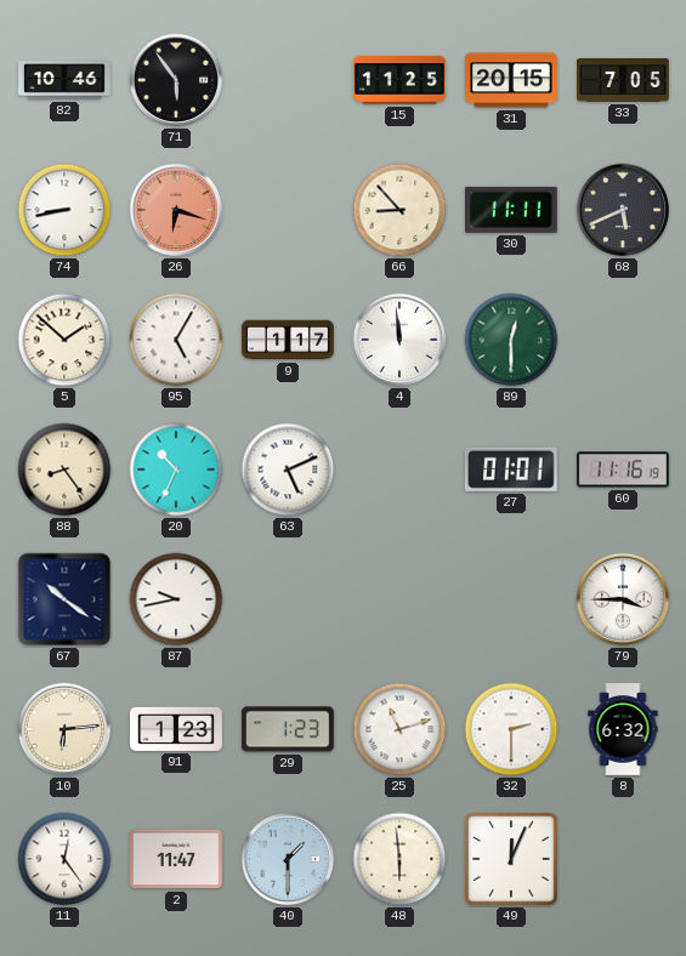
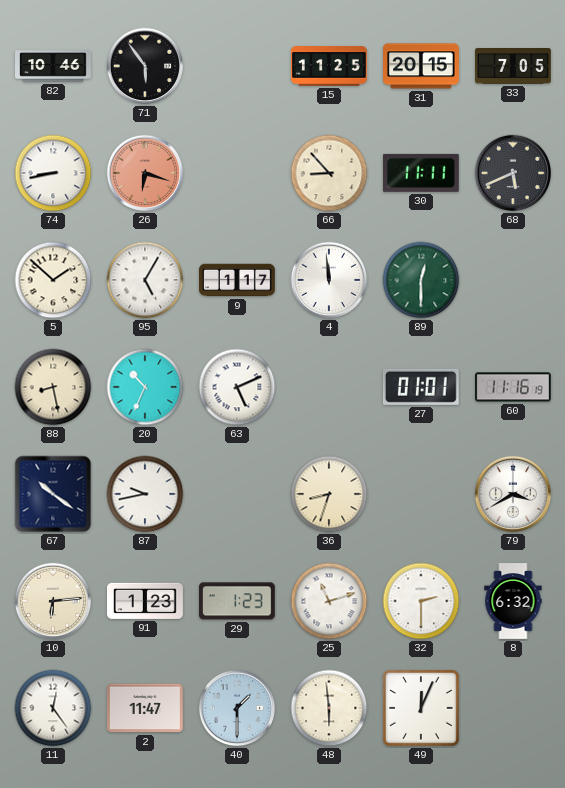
88: 8:24 -> 8:28 (53, 387)
36: none -> 8:33 (329, 494)
79: 3:45 -> 3:40 (513, 494)
